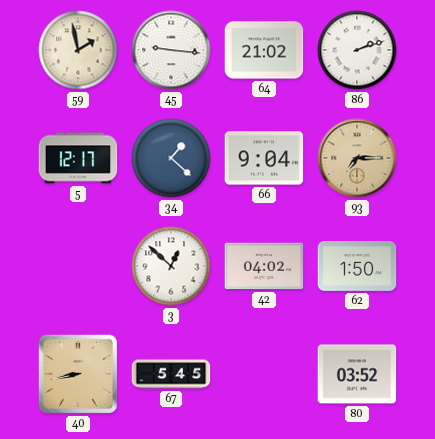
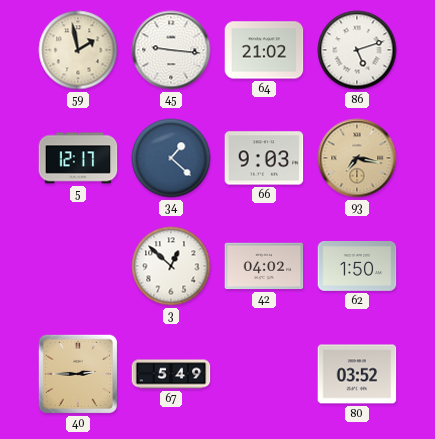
86: 2:12 -> 5:12 (357, 50)
66: 9:04 -> 9:03 (264, 158)
93: 7:15 -> 7:17 (357, 158)
40: 8:43 -> 2:45 (78, 374)
67: 5:45 -> 5:49 (171, 374)
